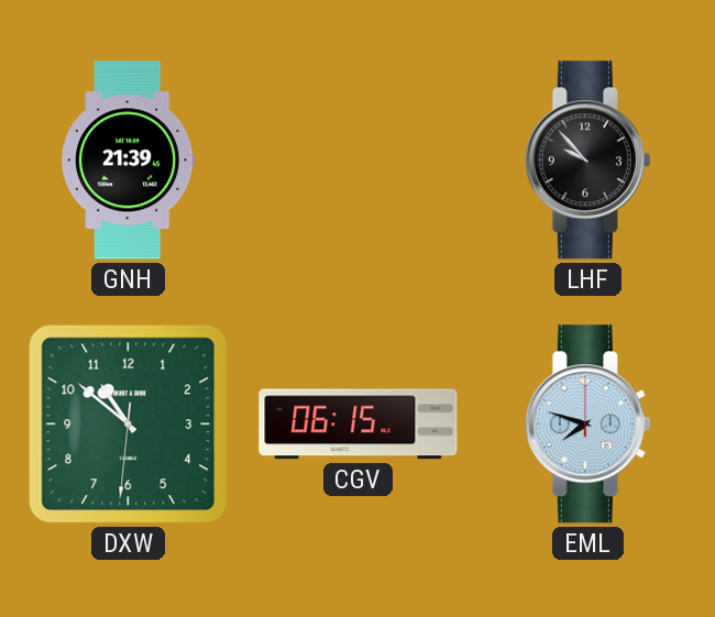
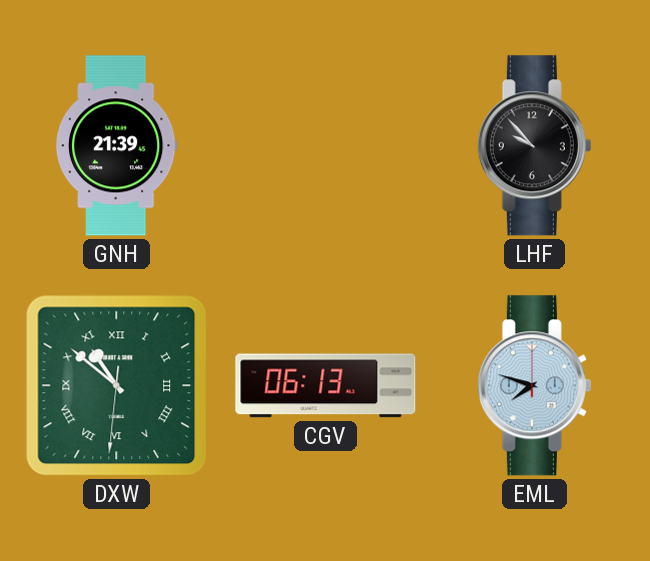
DXW numerals: Arabic -> Roman (117, 386)
CGV: 06:15 -> 06:13 (326, 386)
